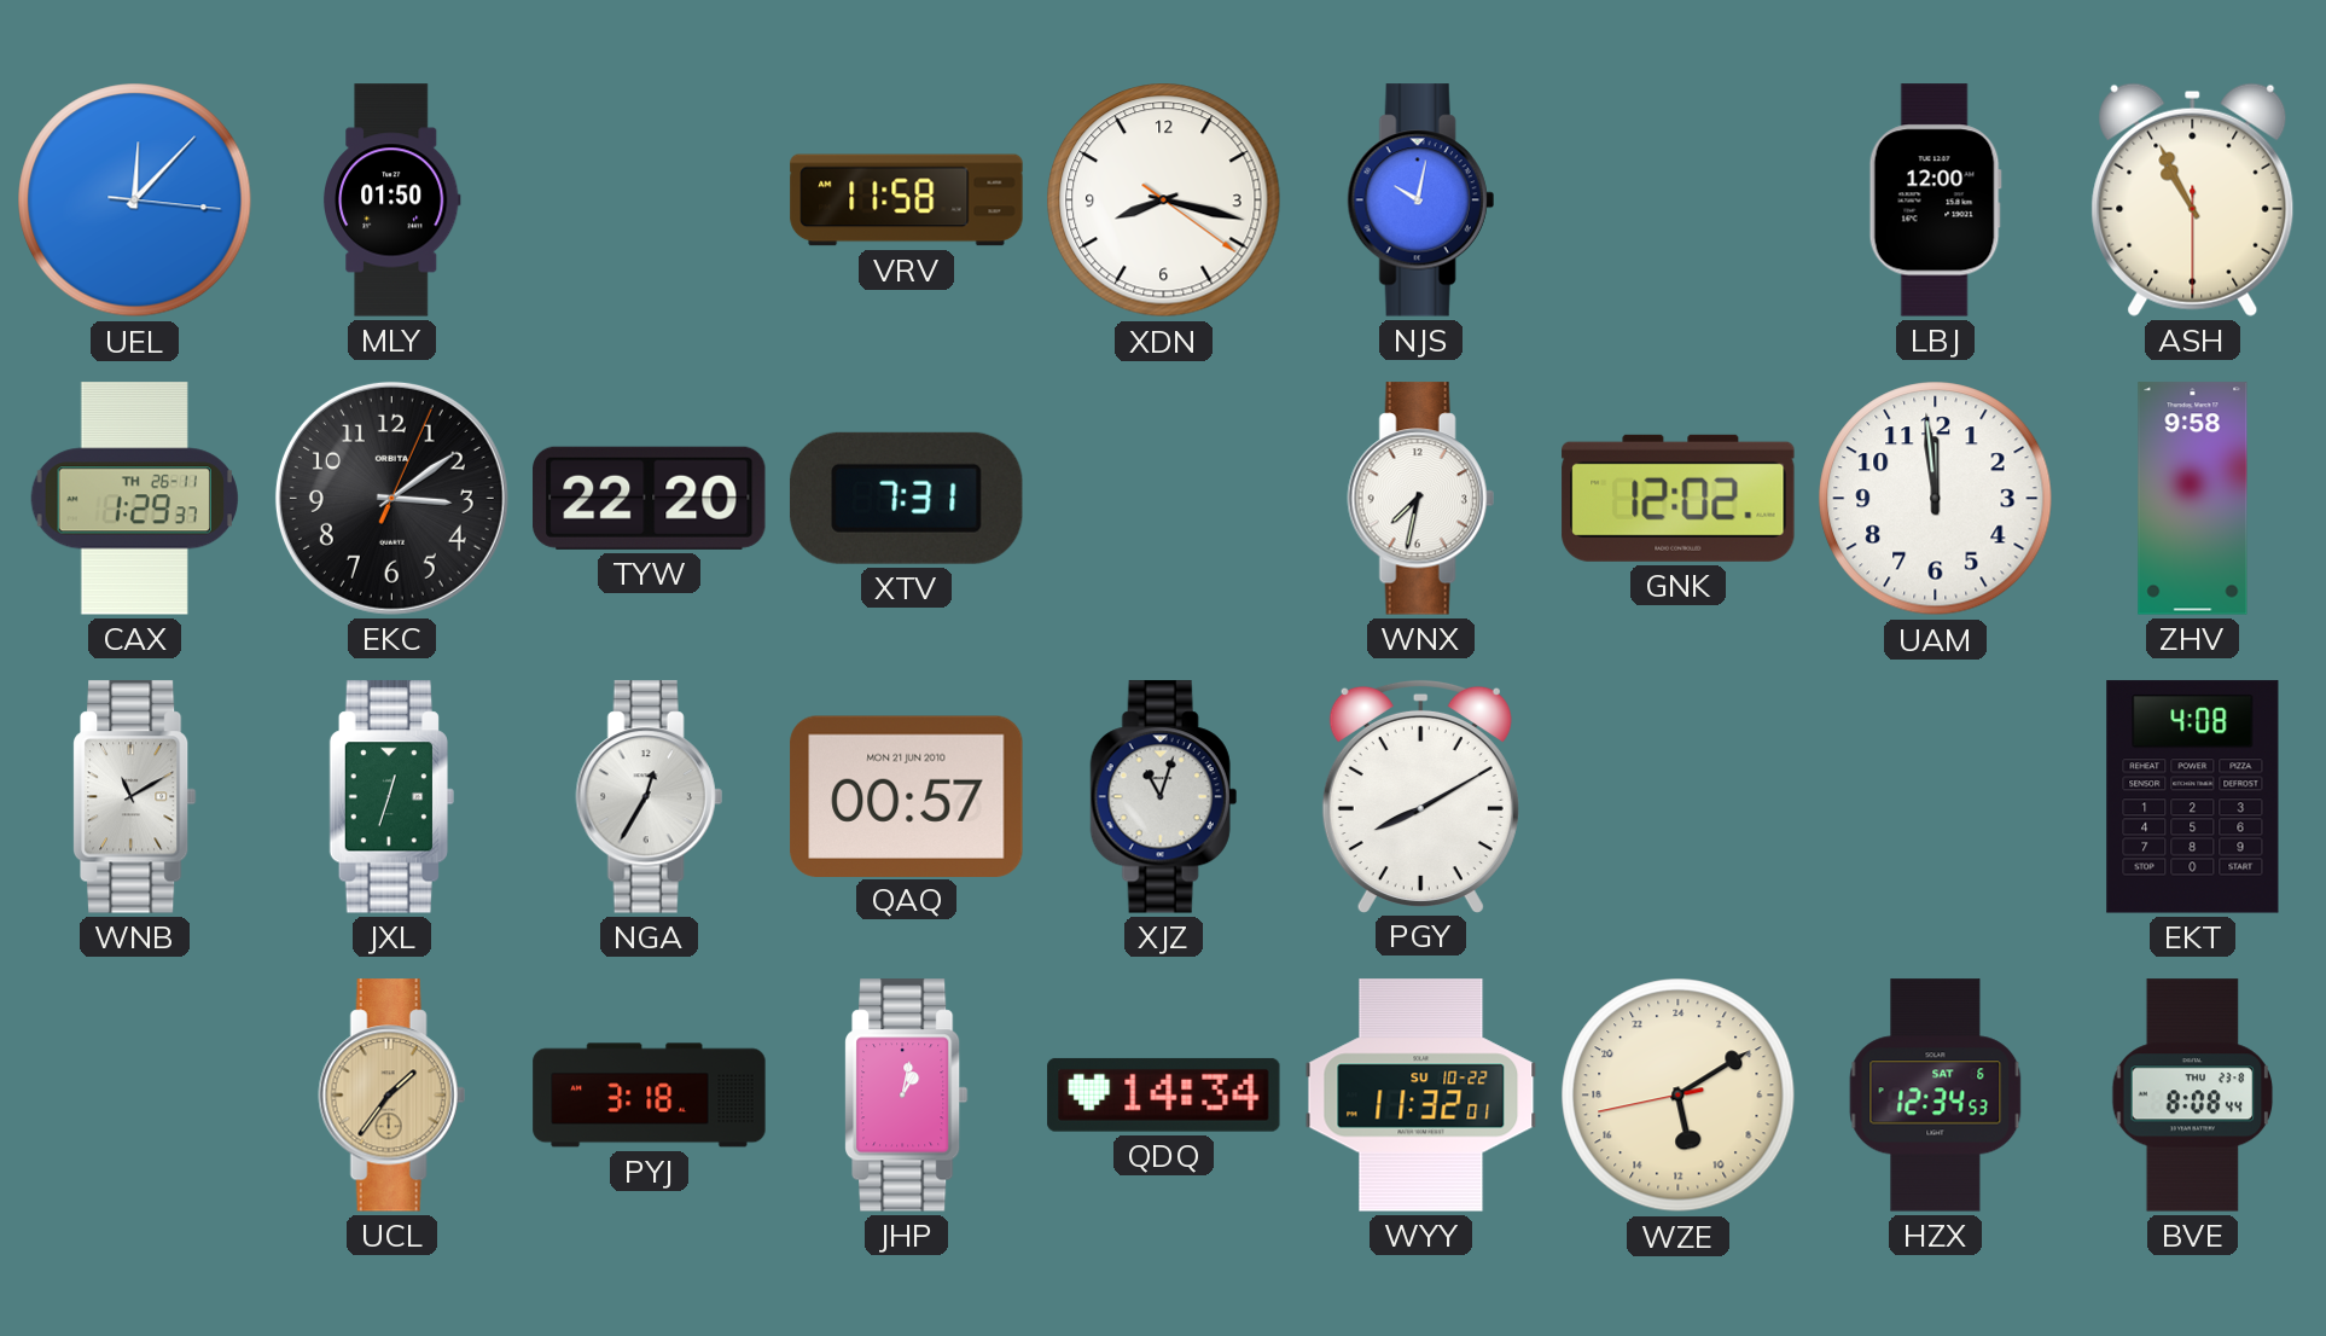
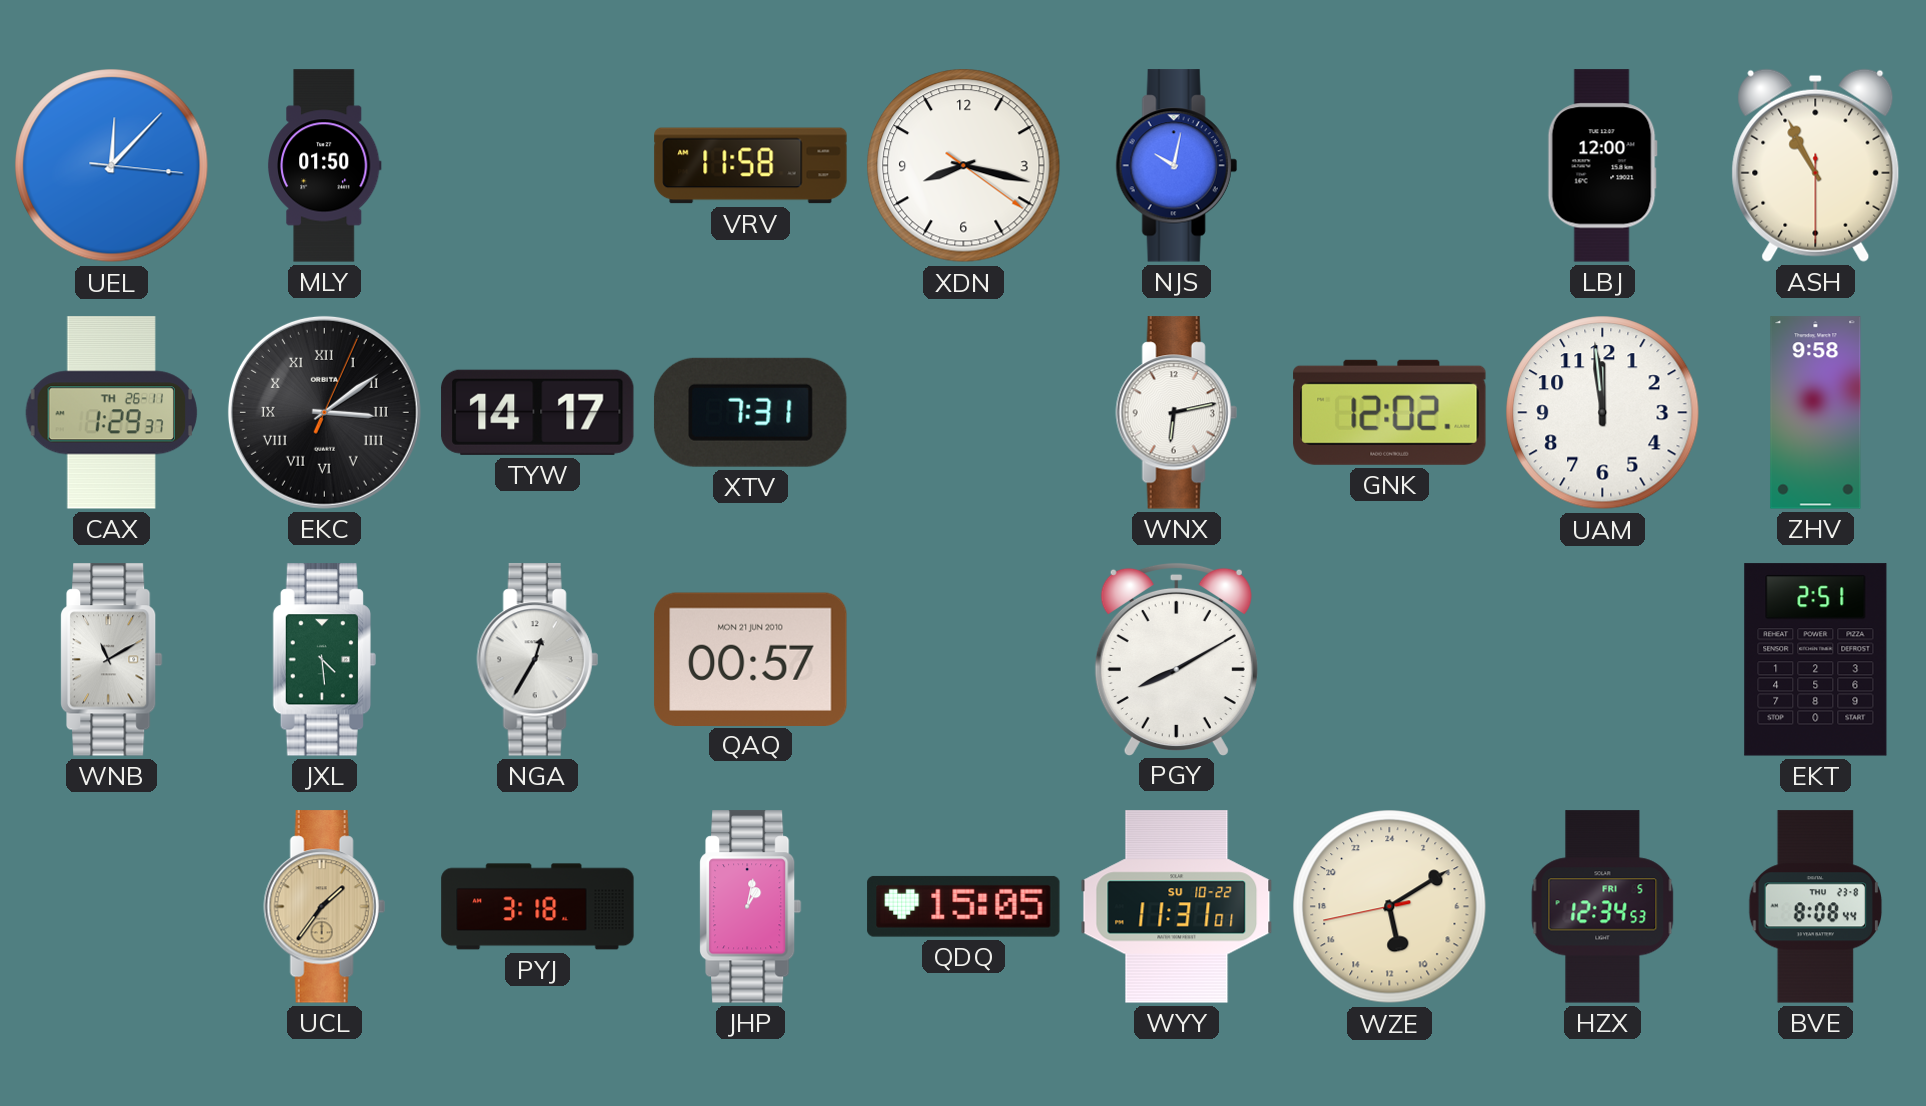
EKC numerals: Arabic -> Roman (324, 412)
TYW: 22:20 -> 14:17 (538, 412)
WNX: 7:32 -> 6:13 (1176, 413)
JXL: 12:33 -> 4:29 (324, 660)
XJZ: 11:03 -> none (1163, 797)
EKT: 4:08 -> 2:51 (1816, 660)
QDQ: 14:34 -> 15:05 (964, 906)
WYY: 11:32 -> 11:31 (1177, 907)
HZX date: SAT 6 -> FRI 5 (1603, 907)
